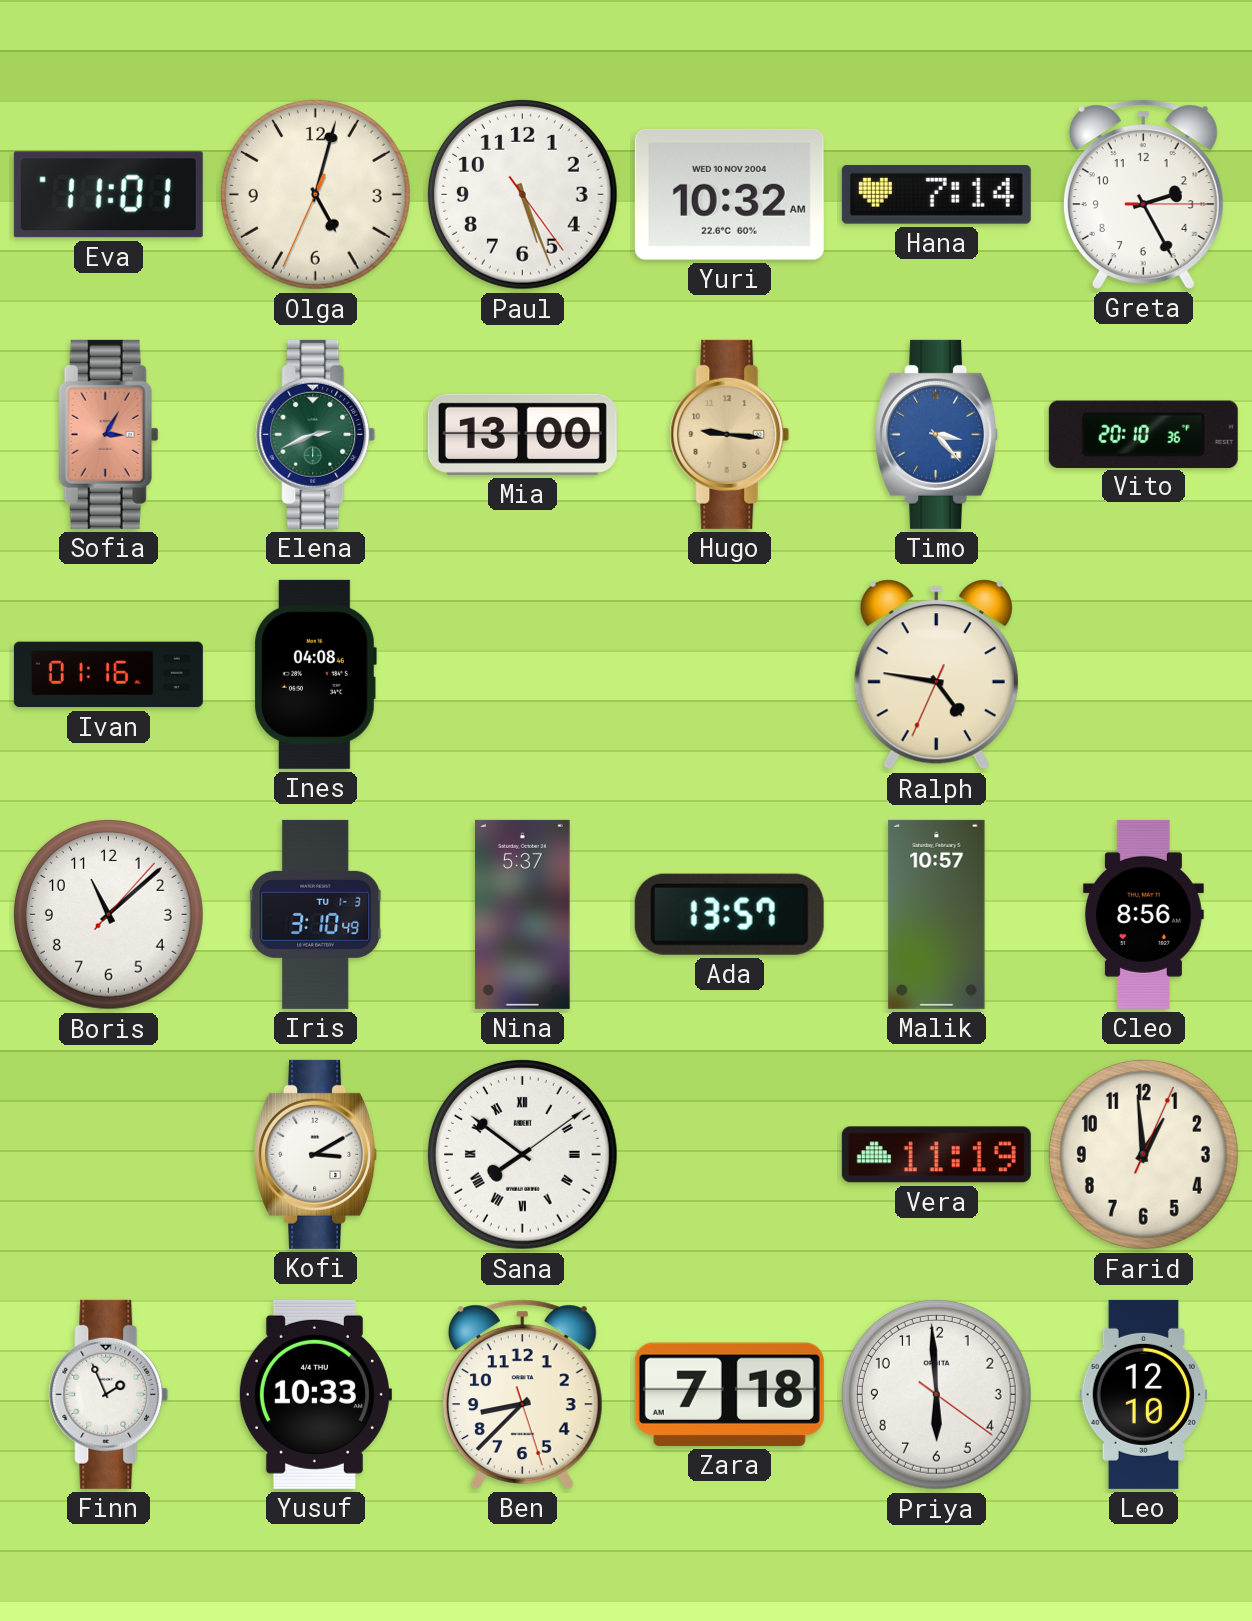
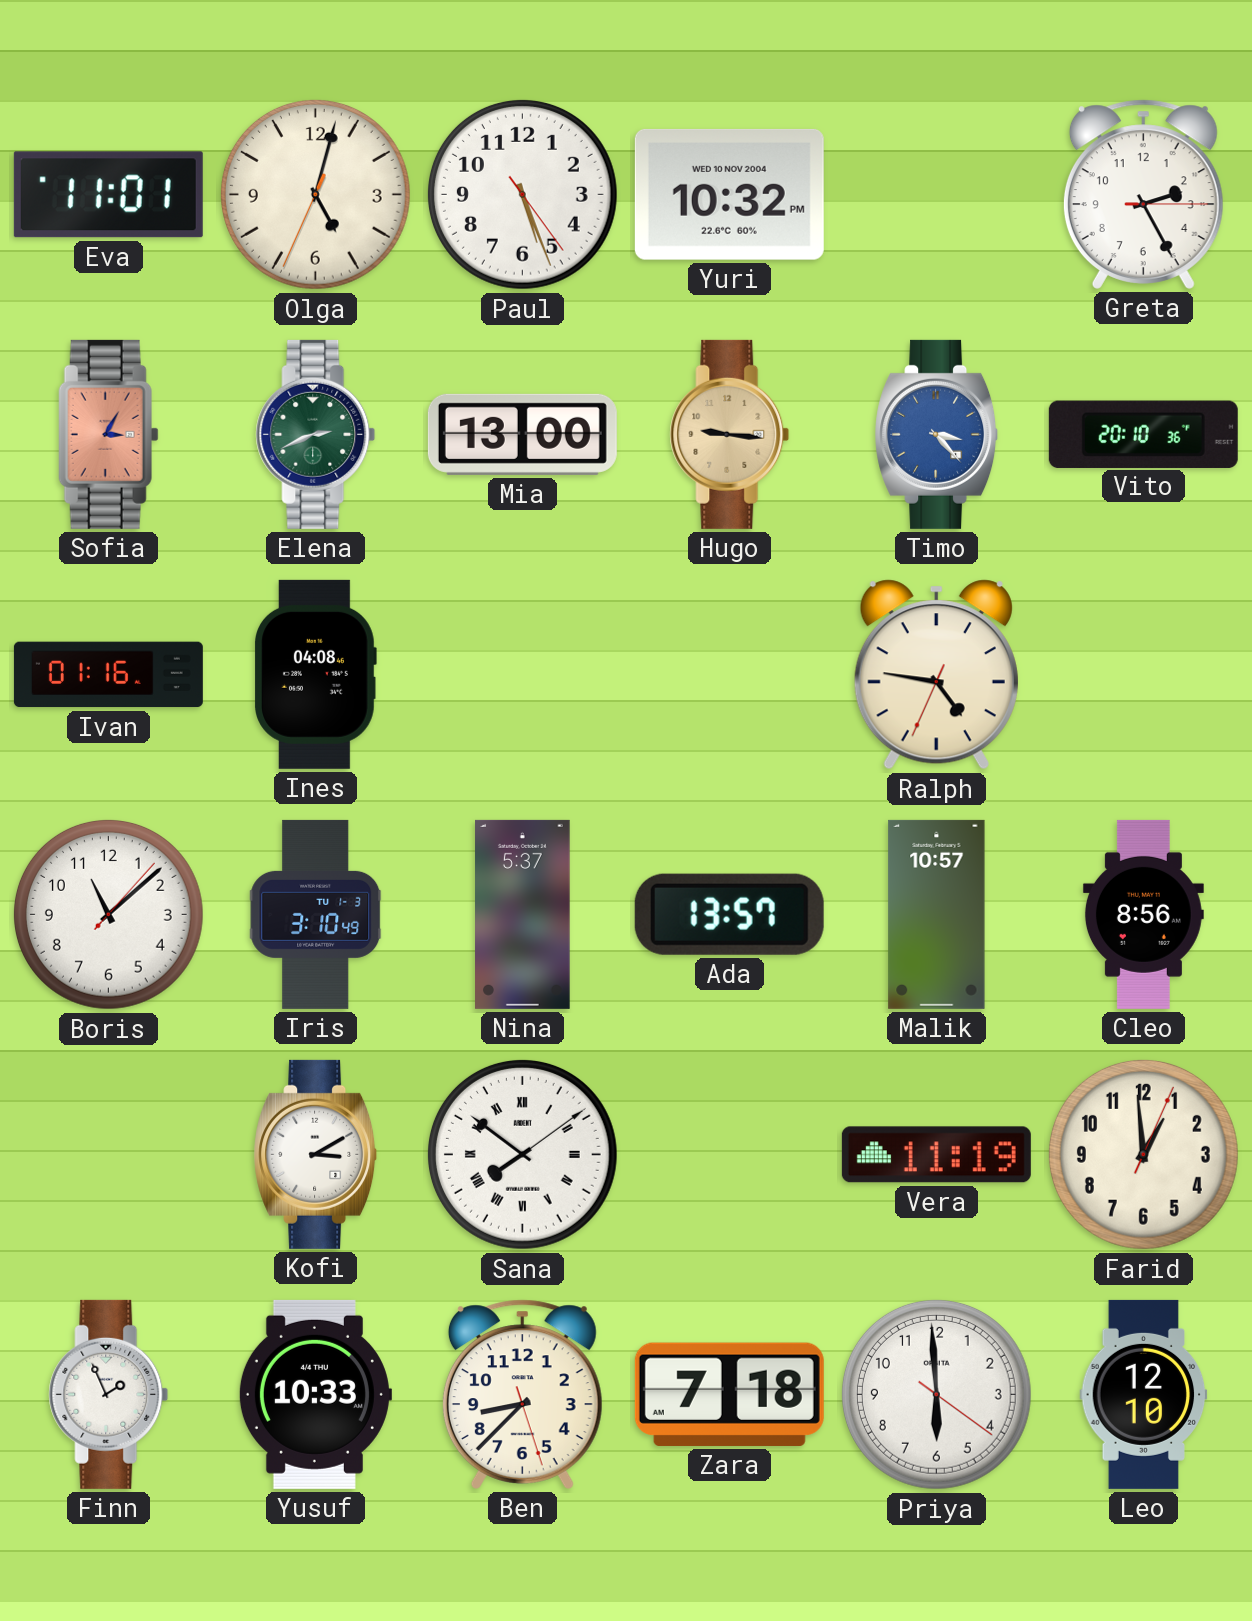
Yuri: 10:32 AM -> 10:32 PM (729, 194)
Hana: 7:14 -> none (936, 195)
